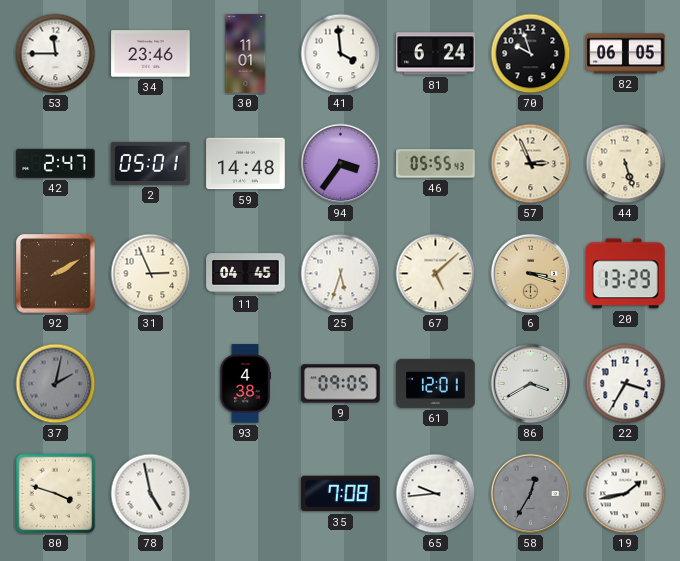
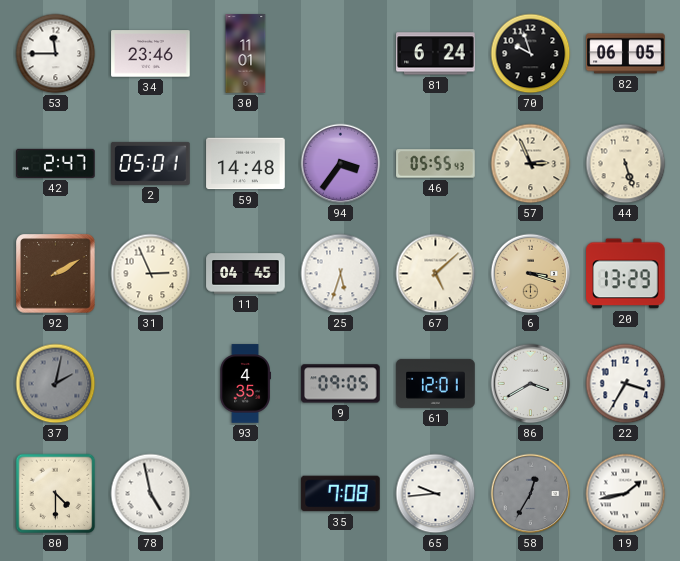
41: 3:59 -> none (341, 54)
93: 4:38 -> 4:35 (245, 384)
80: 3:48 -> 4:30 (56, 494)
